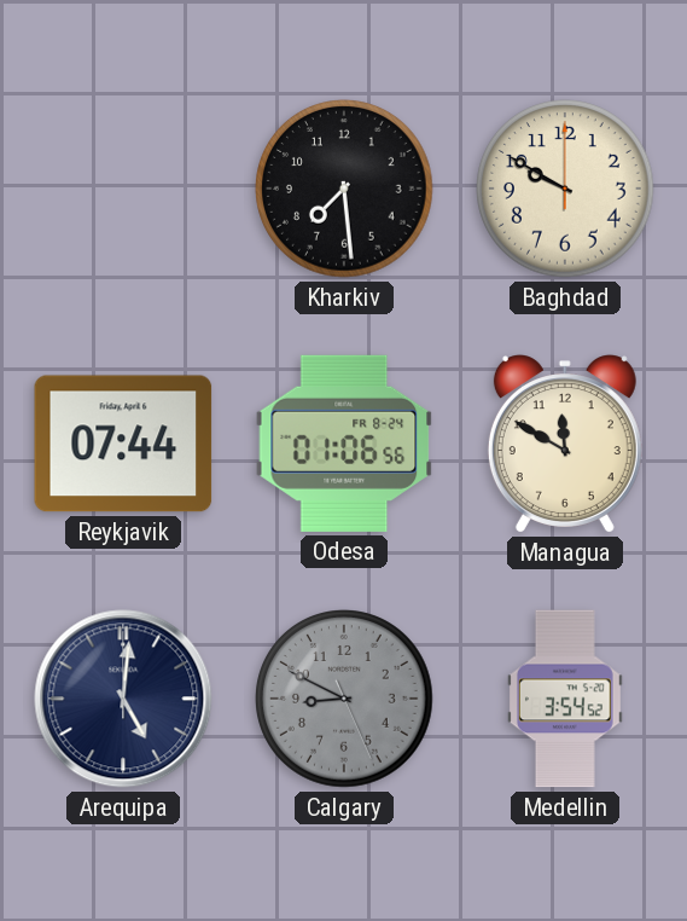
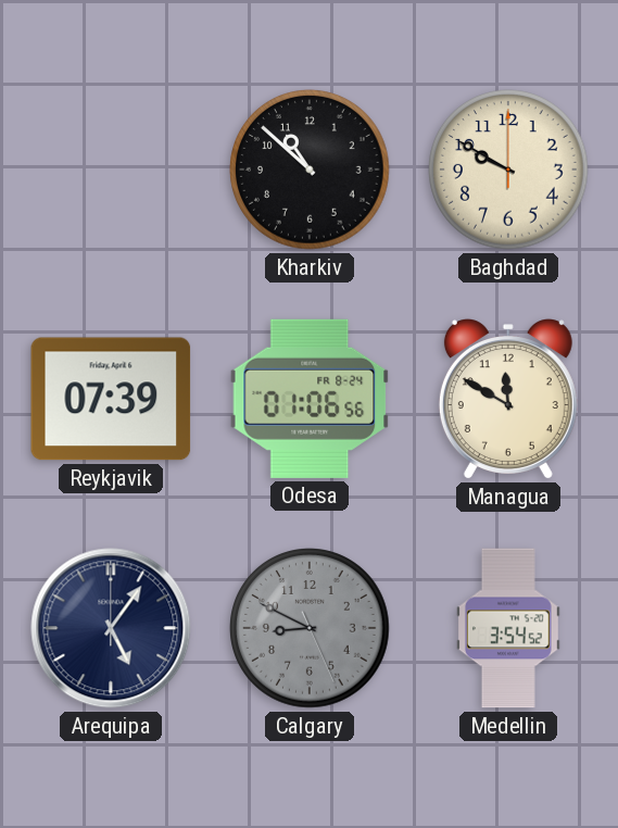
Kharkiv: 7:29 -> 10:52 (310, 170)
Reykjavik: 07:44 -> 07:39 (111, 399)
Arequipa: 5:01 -> 5:06 (111, 628)
